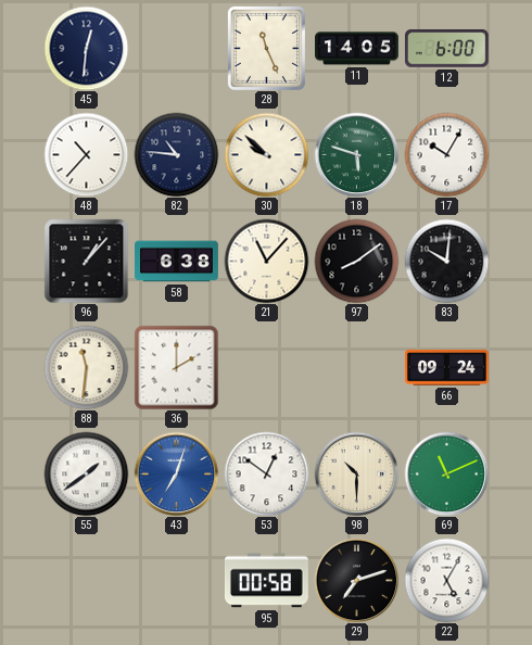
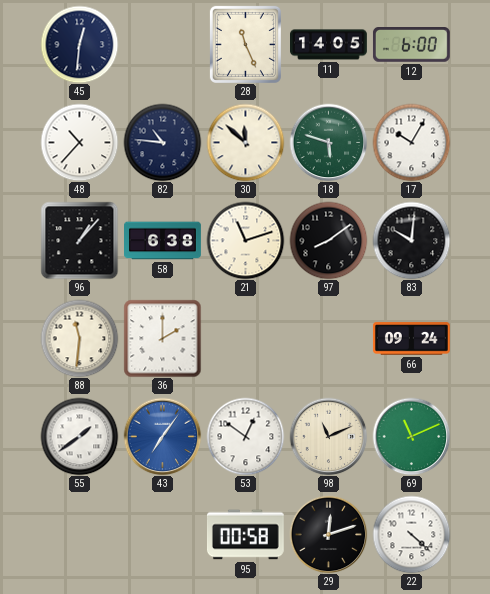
30: 9:52 -> 11:52 (245, 142)
21: 11:07 -> 11:12 (245, 240)
43: 7:03 -> 7:06 (162, 436)
98: 10:30 -> 11:11 (328, 436)
29: 7:12 -> 12:12 (328, 534)
22: 5:05 -> 4:22 (411, 534)
